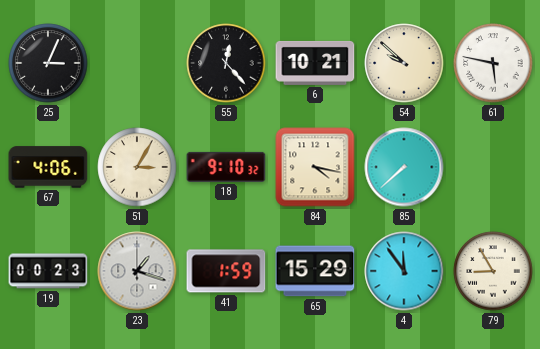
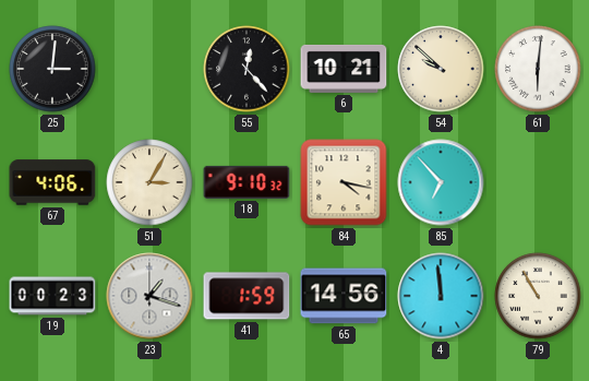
25: 3:04 -> 3:01 (52, 69)
61: 5:47 -> 6:01 (538, 69)
85: 7:38 -> 6:53 (441, 182)
65: 15:29 -> 14:56 (344, 296)
4: 11:54 -> 11:59 (441, 296)
79: 8:55 -> 10:55 (538, 296)
